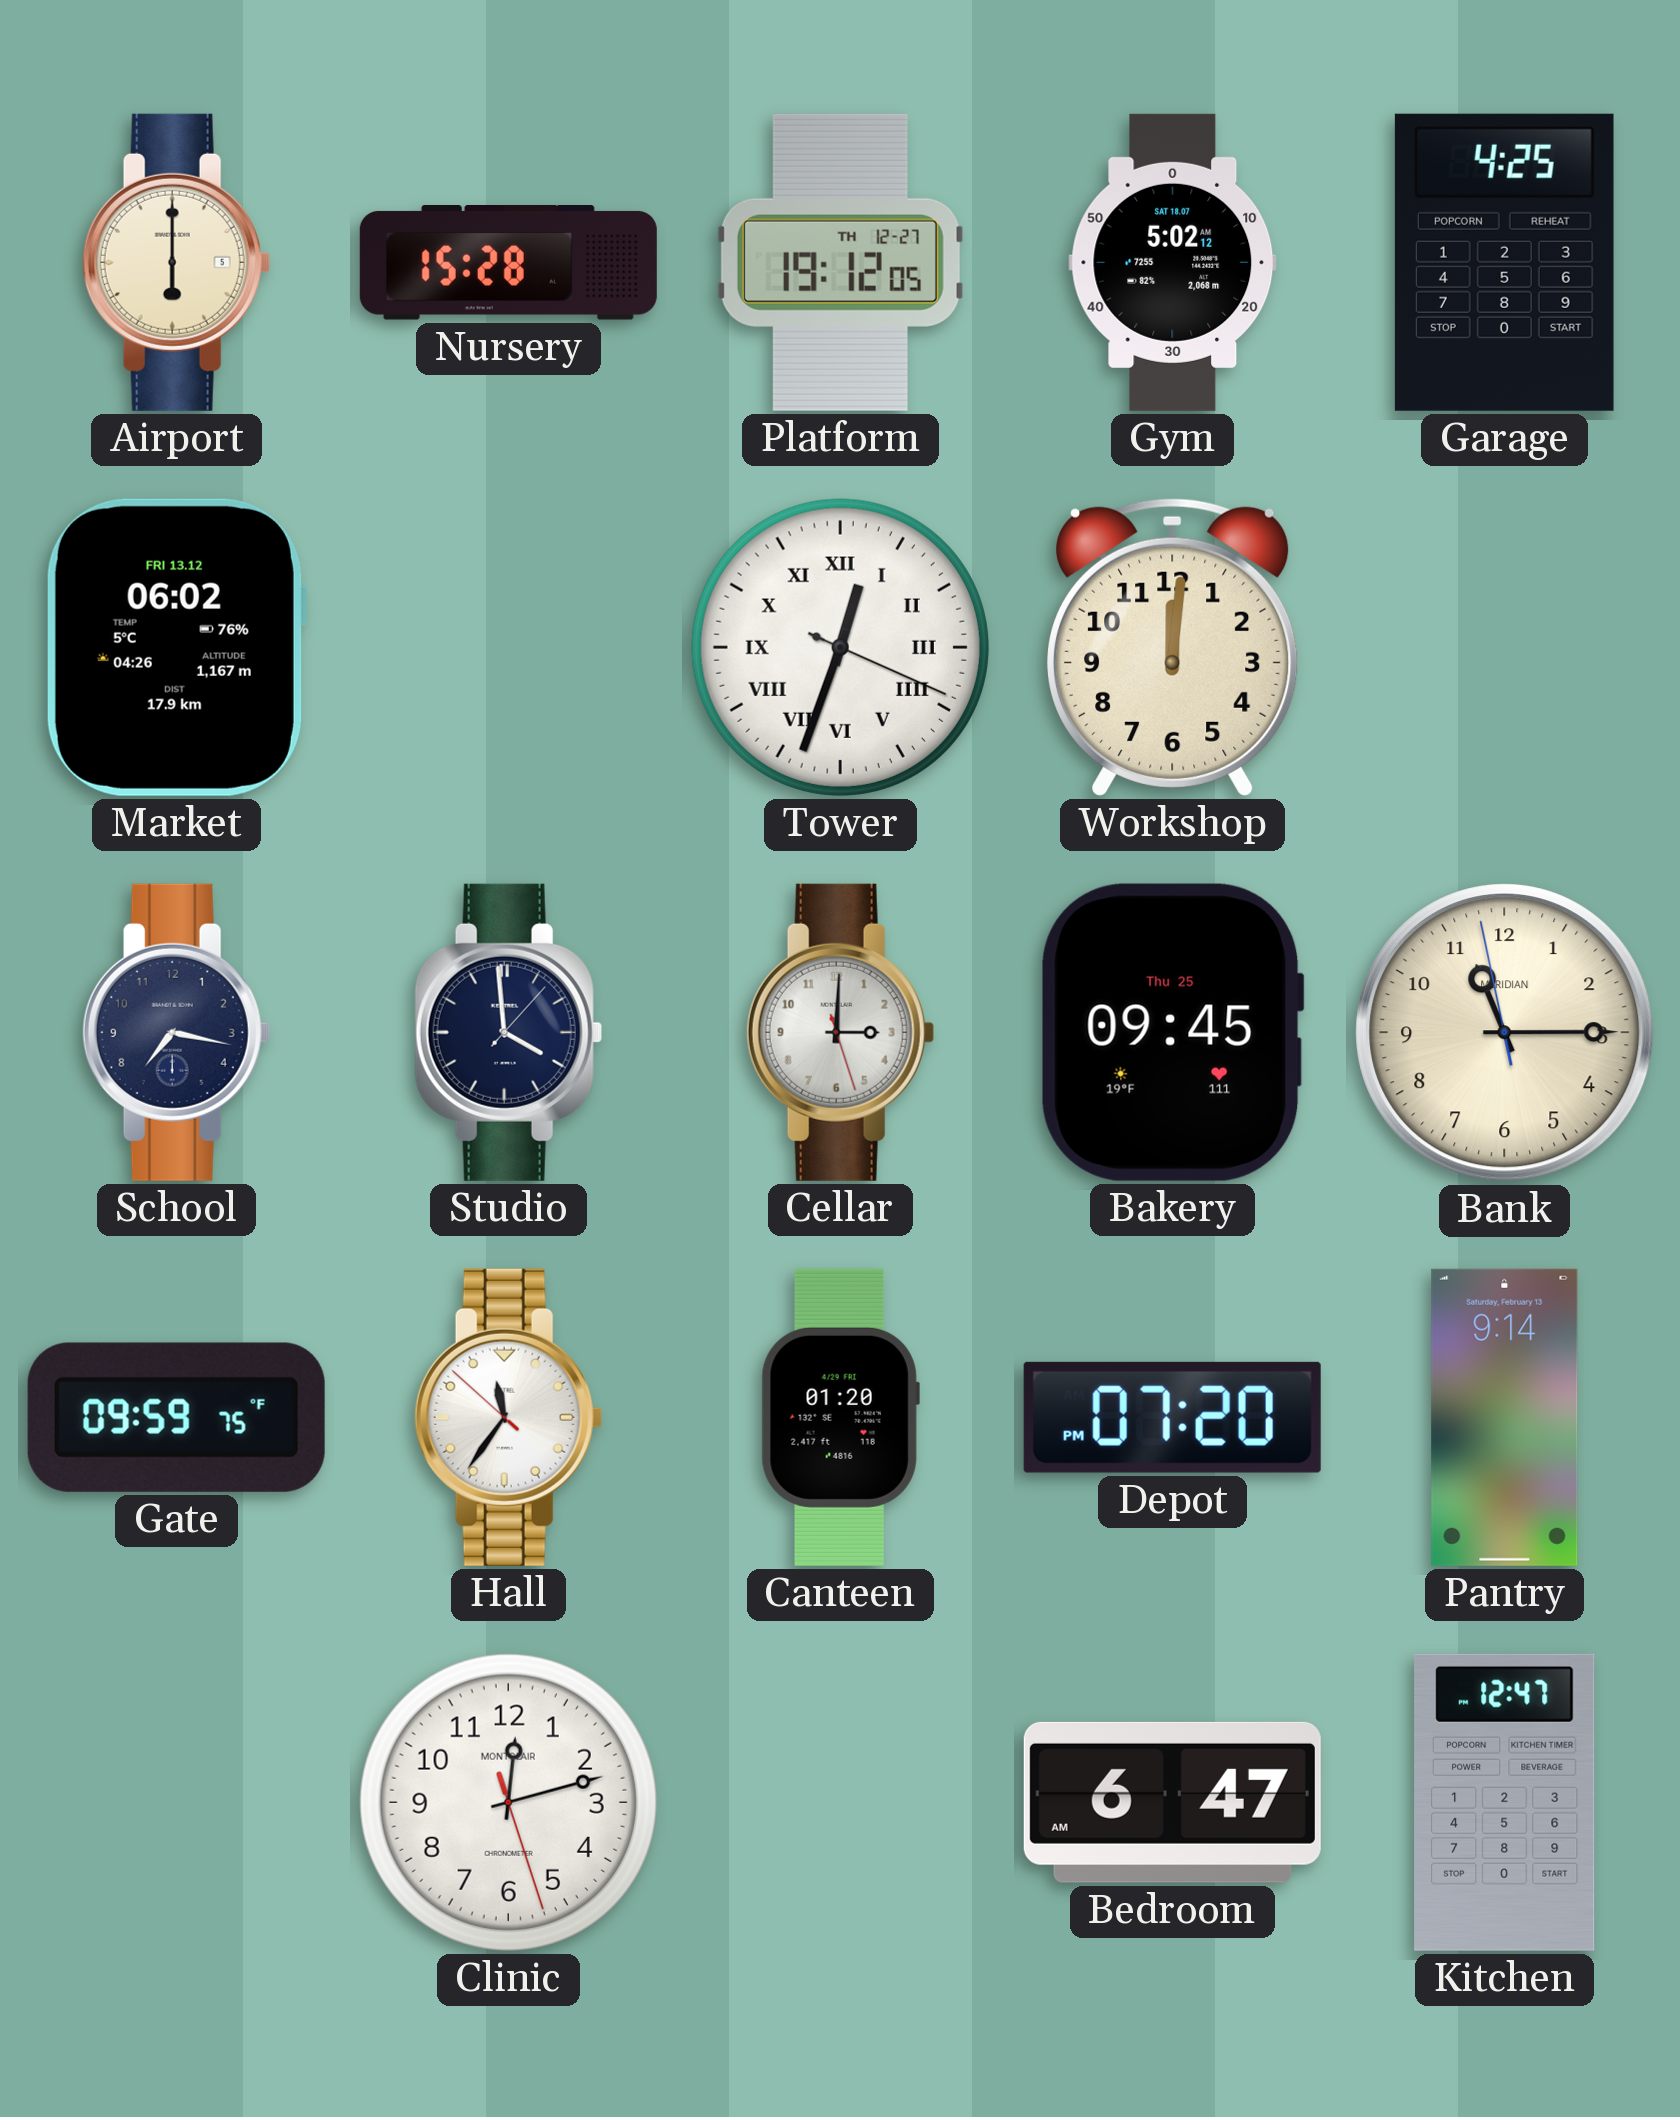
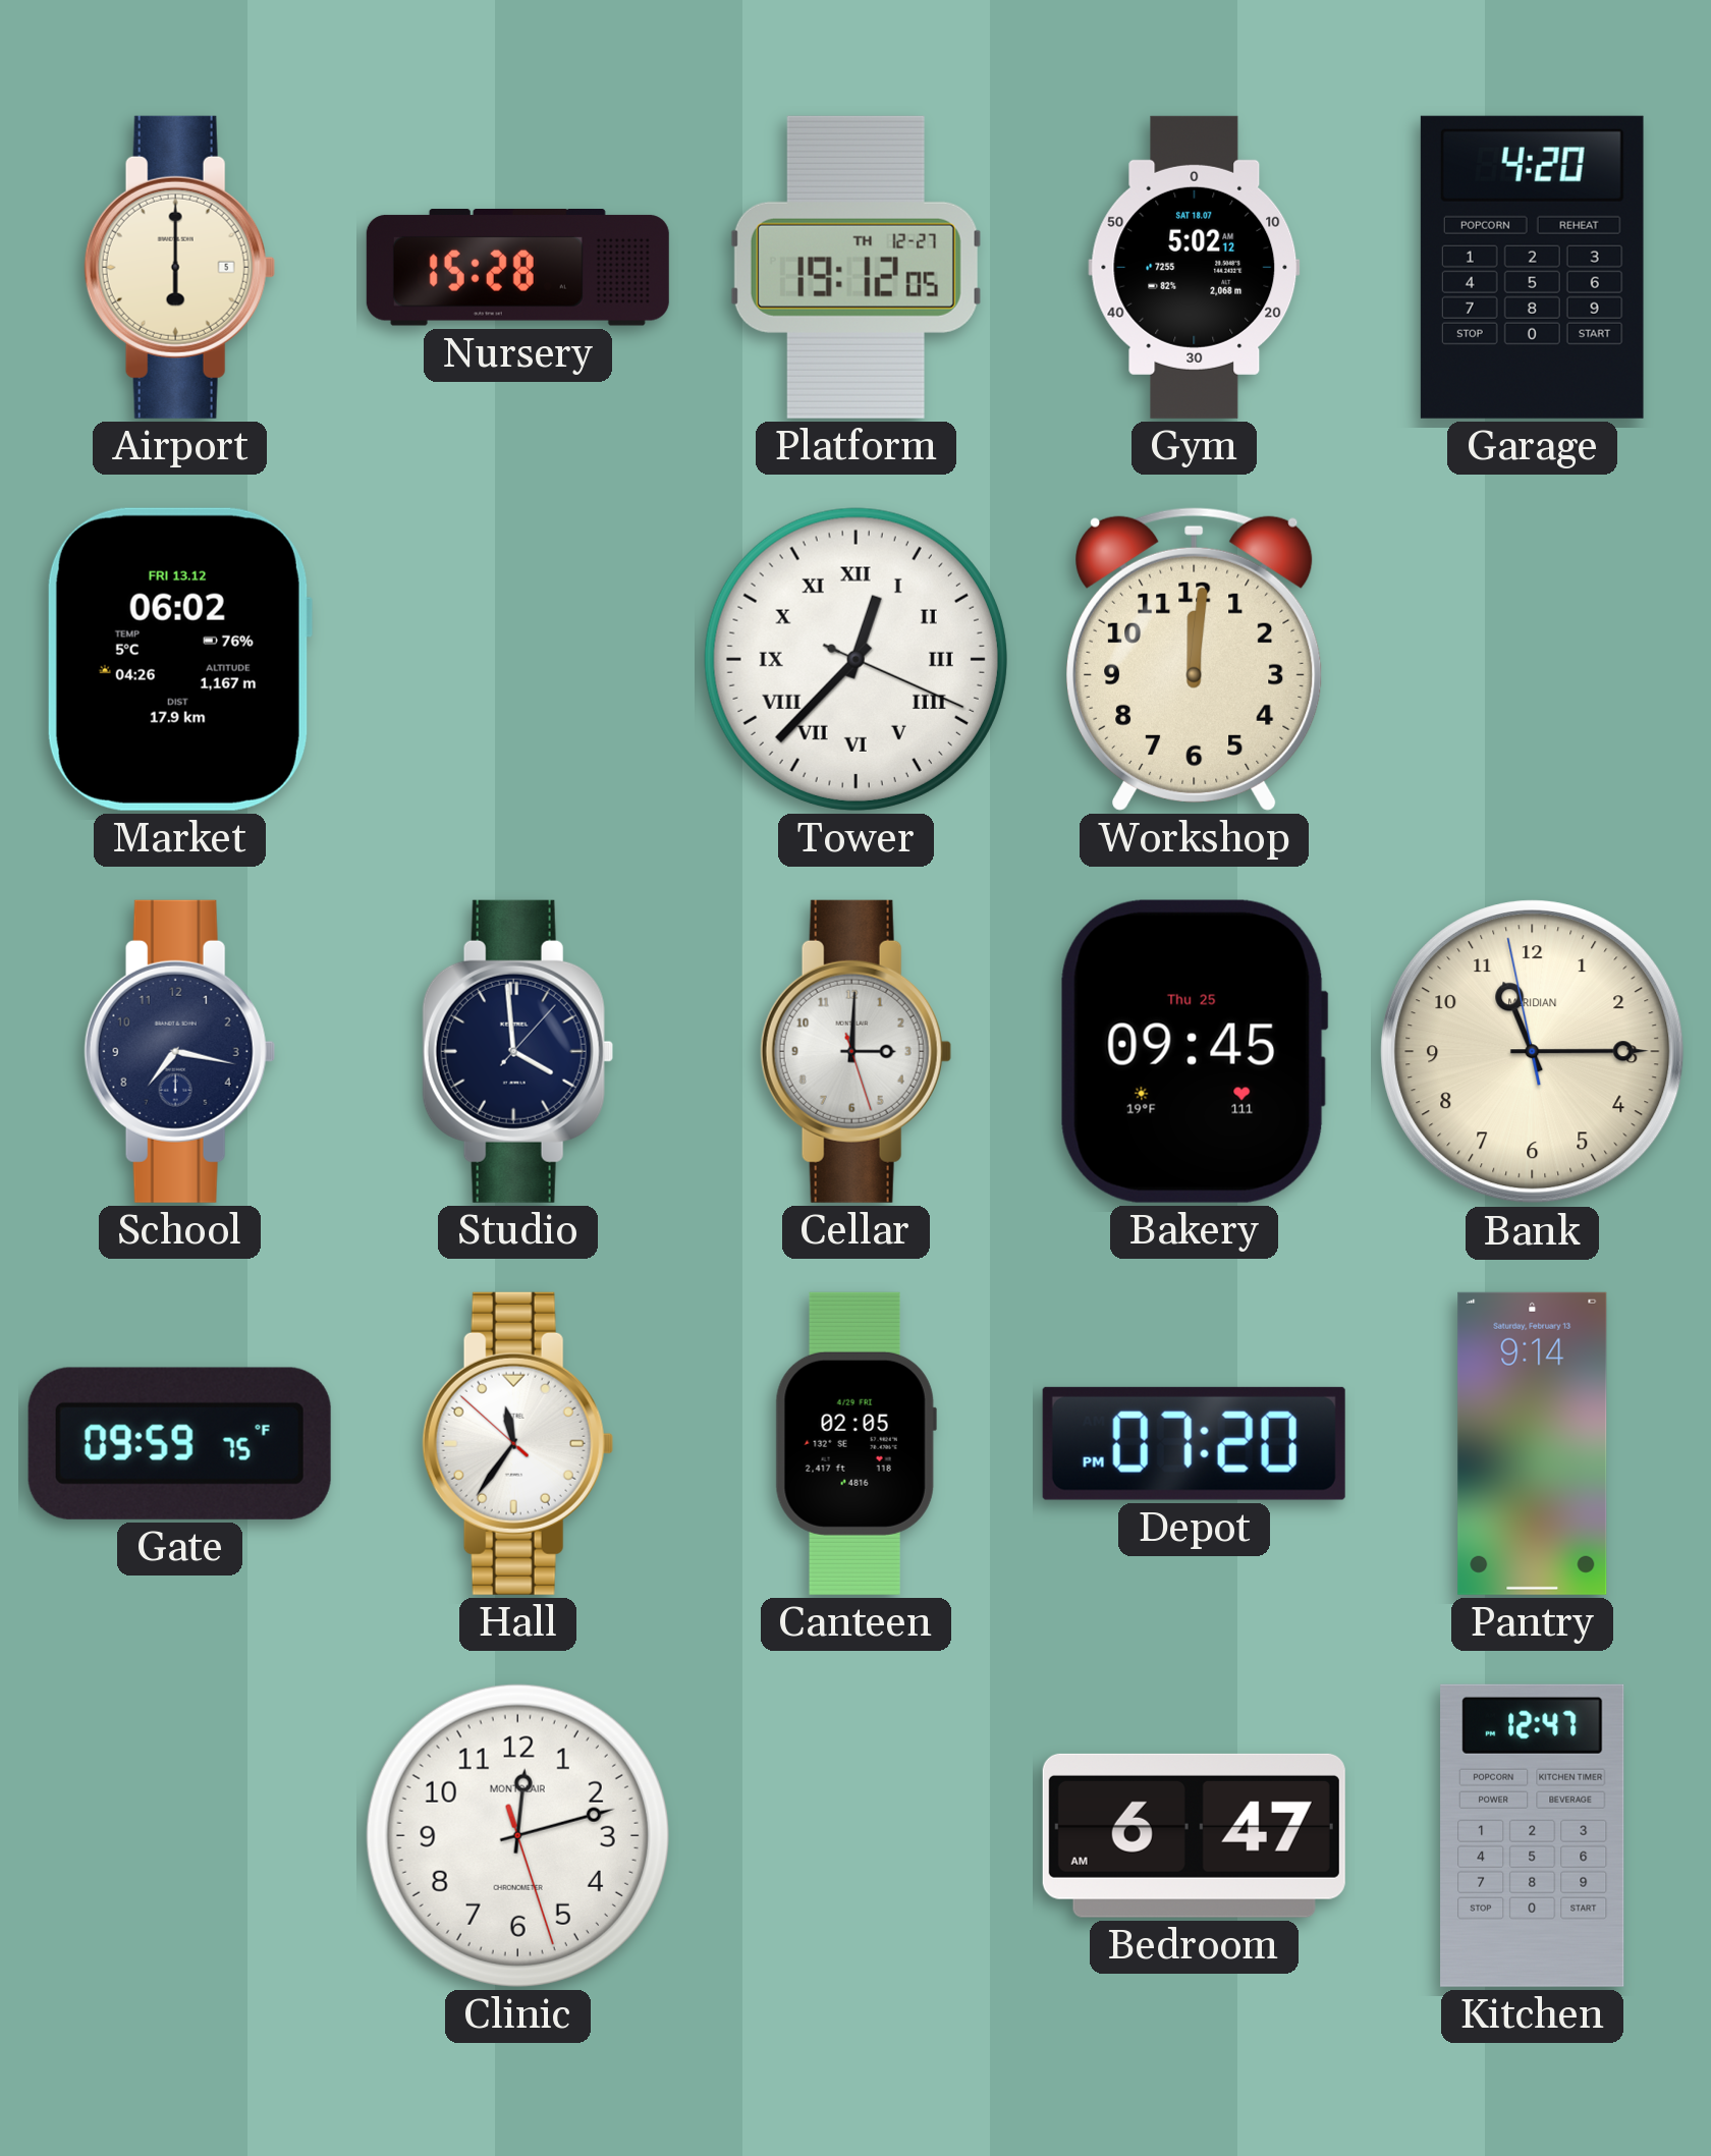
Garage: 4:25 -> 4:20 (1532, 267)
Tower: 12:33 -> 12:37 (855, 659)
Canteen: 01:20 -> 02:05 (855, 1443)
